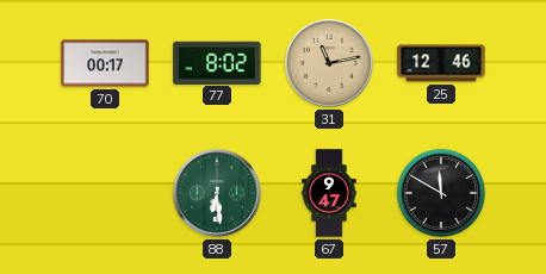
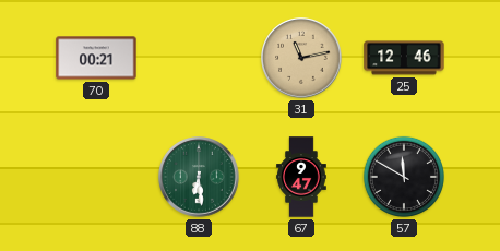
70: 00:17 -> 00:21 (96, 58)
77: 8:02 -> none (217, 62)
